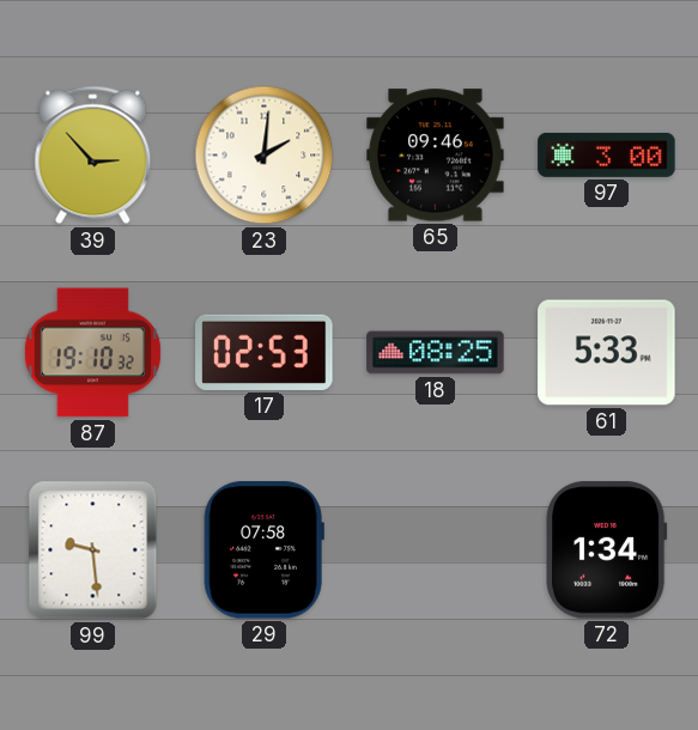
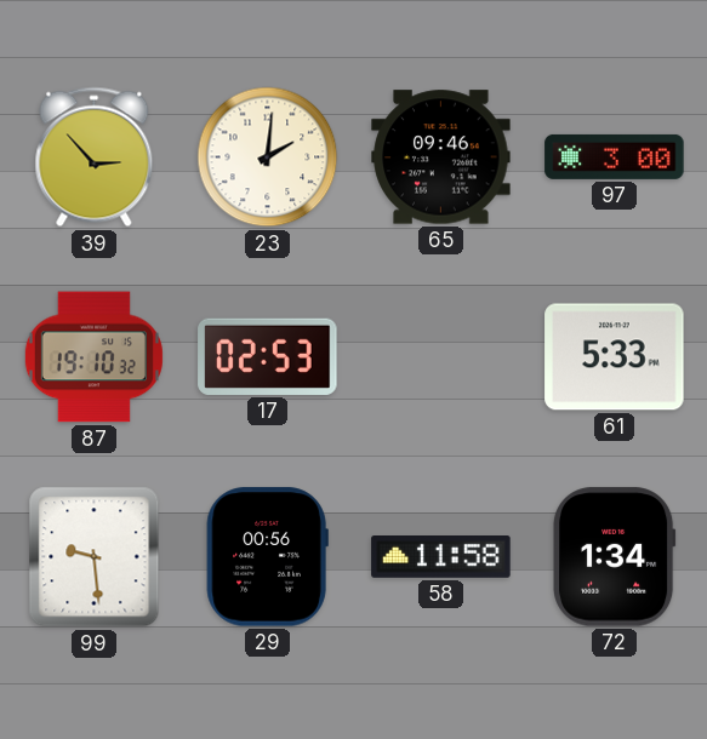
18: 08:25 -> none (436, 353)
29: 07:58 -> 00:56 (267, 557)
58: none -> 11:58 (441, 557)
